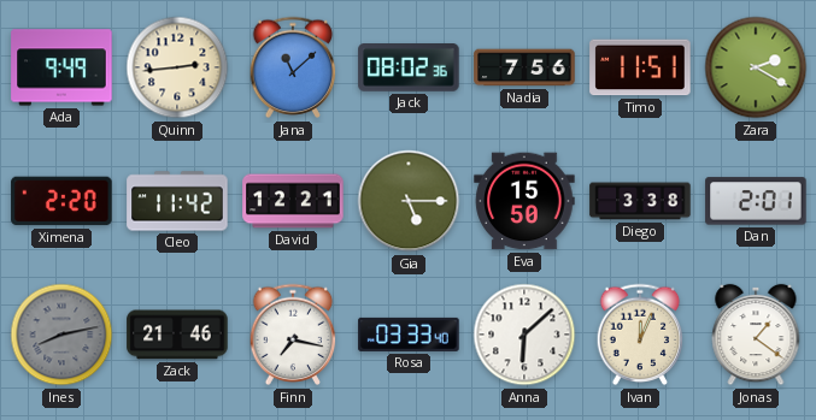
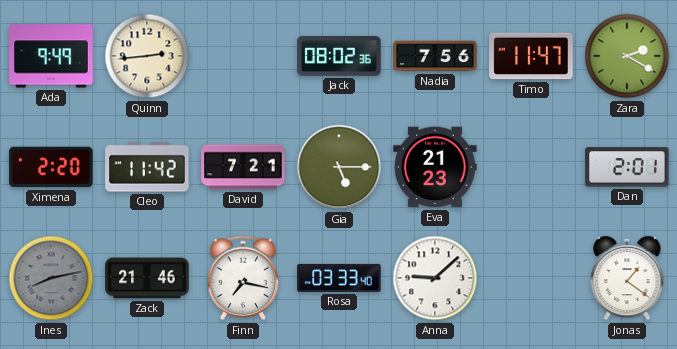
Jana: 11:08 -> none (293, 67)
Timo: 11:51 -> 11:47 (531, 56)
David: 12:21 -> 7:21 (243, 167)
Eva: 15:50 -> 21:23 (435, 167)
Diego: 3:38 -> none (640, 201)
Anna: 6:08 -> 9:08 (435, 278)
Ivan: 12:04 -> none (640, 335)
